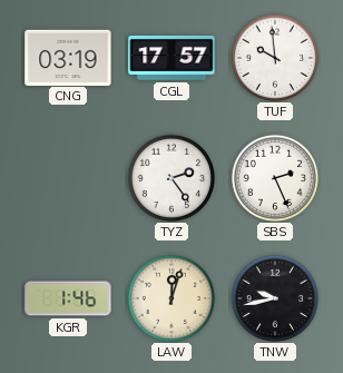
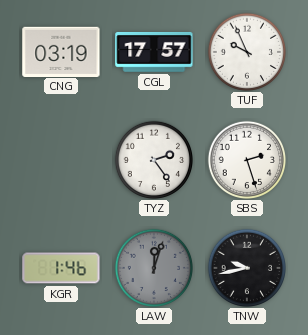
TUF: 9:59 -> 9:56 (246, 51)
SBS: 2:26 -> 2:27 (246, 159)
LAW dial: cream -> grey (153, 267)
